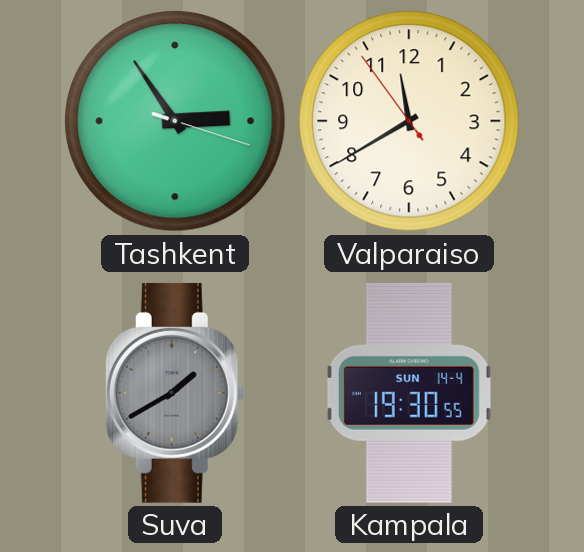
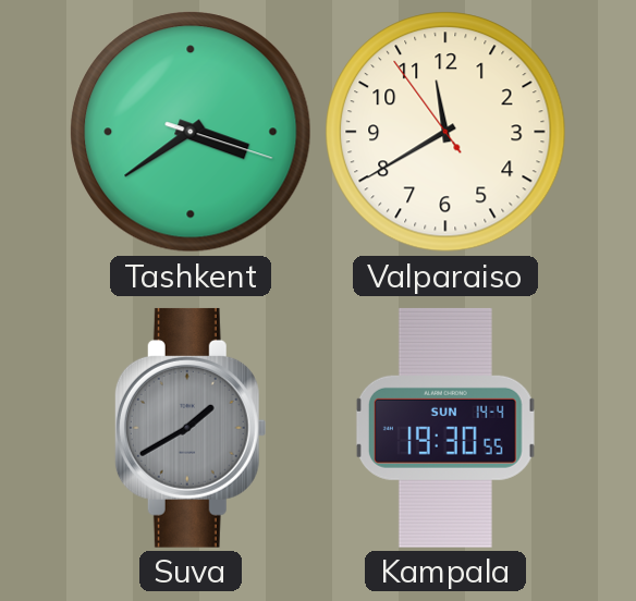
Tashkent: 2:54 -> 3:39 (191, 132)
